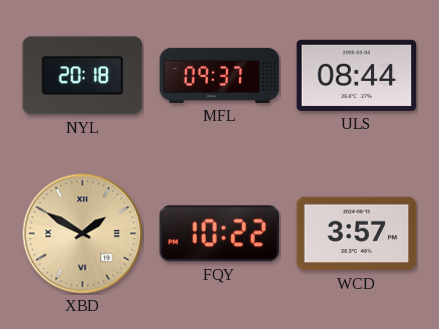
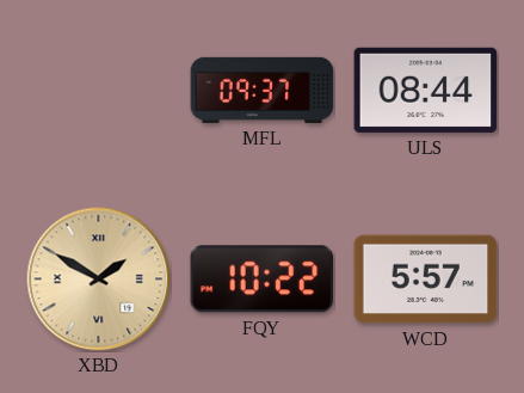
NYL: 20:18 -> none (83, 76)
WCD: 3:57 -> 5:57 (426, 280)
